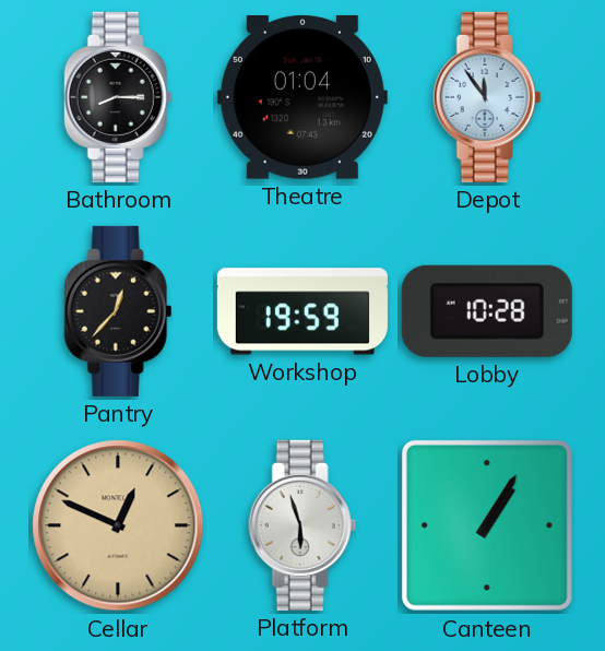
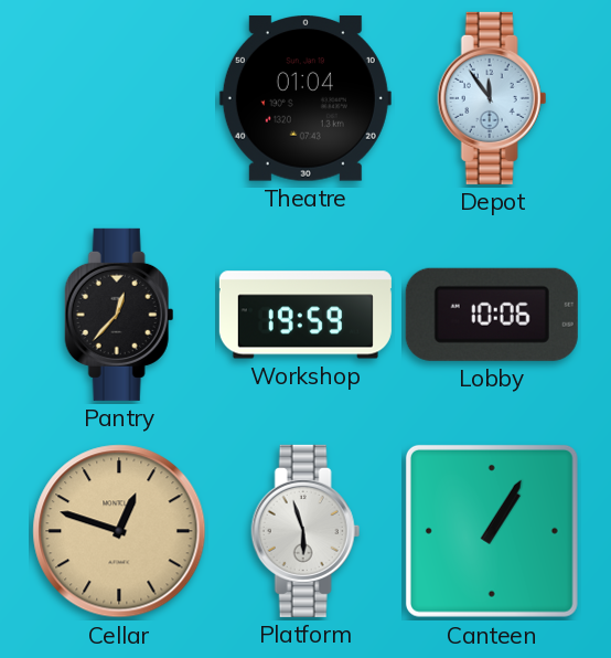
Bathroom: 8:15 -> none (118, 97)
Lobby: 10:28 -> 10:06 (492, 315)
Cellar: 12:49 -> 12:48 (119, 531)
